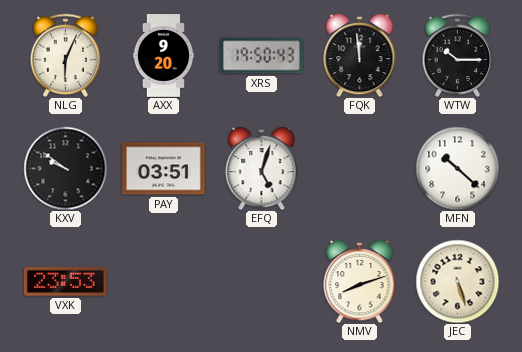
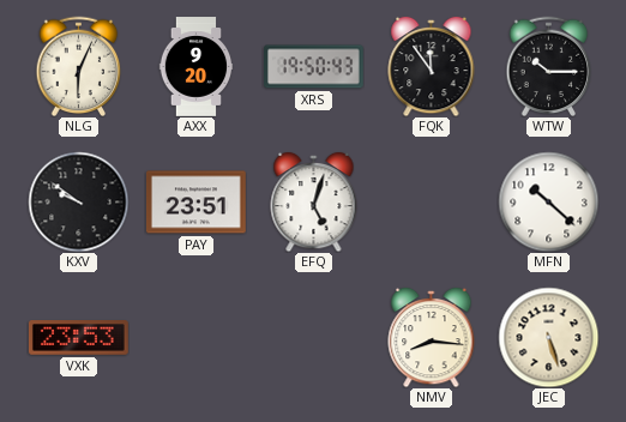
FQK: 11:59 -> 11:54 (432, 66)
PAY: 03:51 -> 23:51 (195, 203)
NMV: 8:12 -> 8:16 (432, 337)
